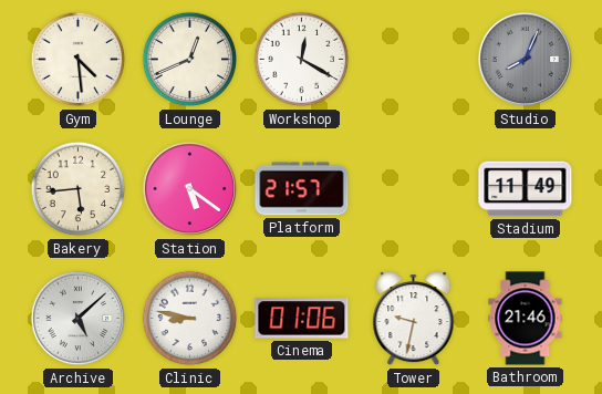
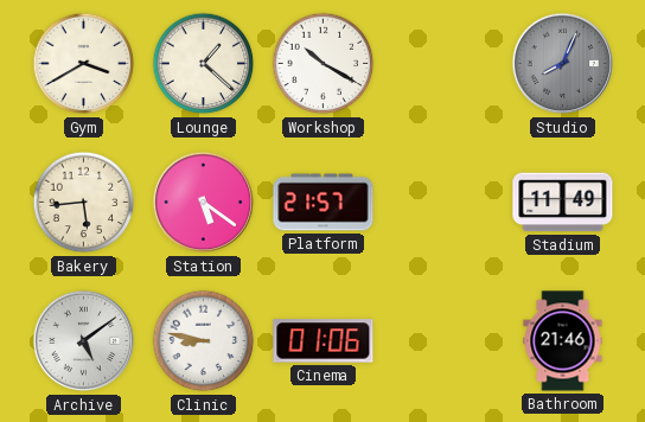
Gym: 4:29 -> 3:40 (84, 64)
Lounge: 12:41 -> 1:22 (204, 64)
Workshop: 12:20 -> 10:20 (324, 64)
Archive: 5:08 -> 5:09 (84, 341)
Tower: 9:32 -> none (414, 320)
